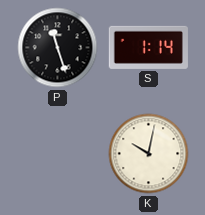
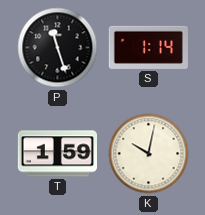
T: none -> 1:59 (57, 154)
